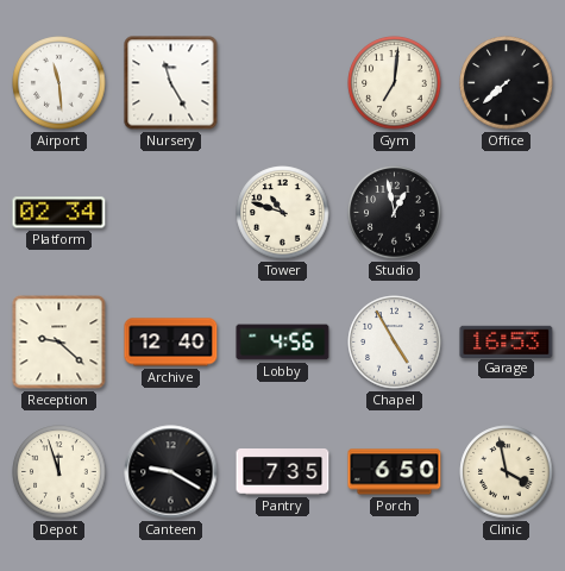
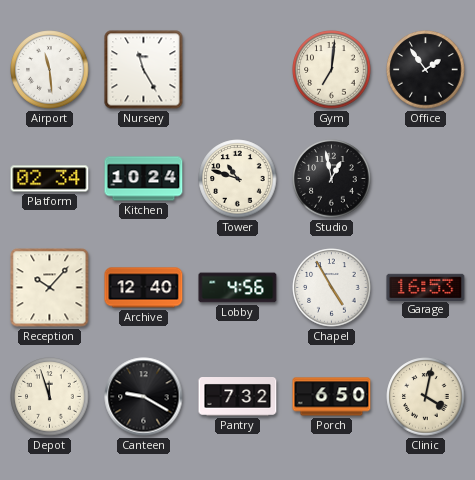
Office: 7:38 -> 1:54 (426, 70)
Kitchen: none -> 10:24 (144, 179)
Reception: 9:22 -> 10:07 (50, 288)
Pantry: 7:35 -> 7:32 (238, 397)
Clinic: 3:58 -> 4:02 (426, 397)
